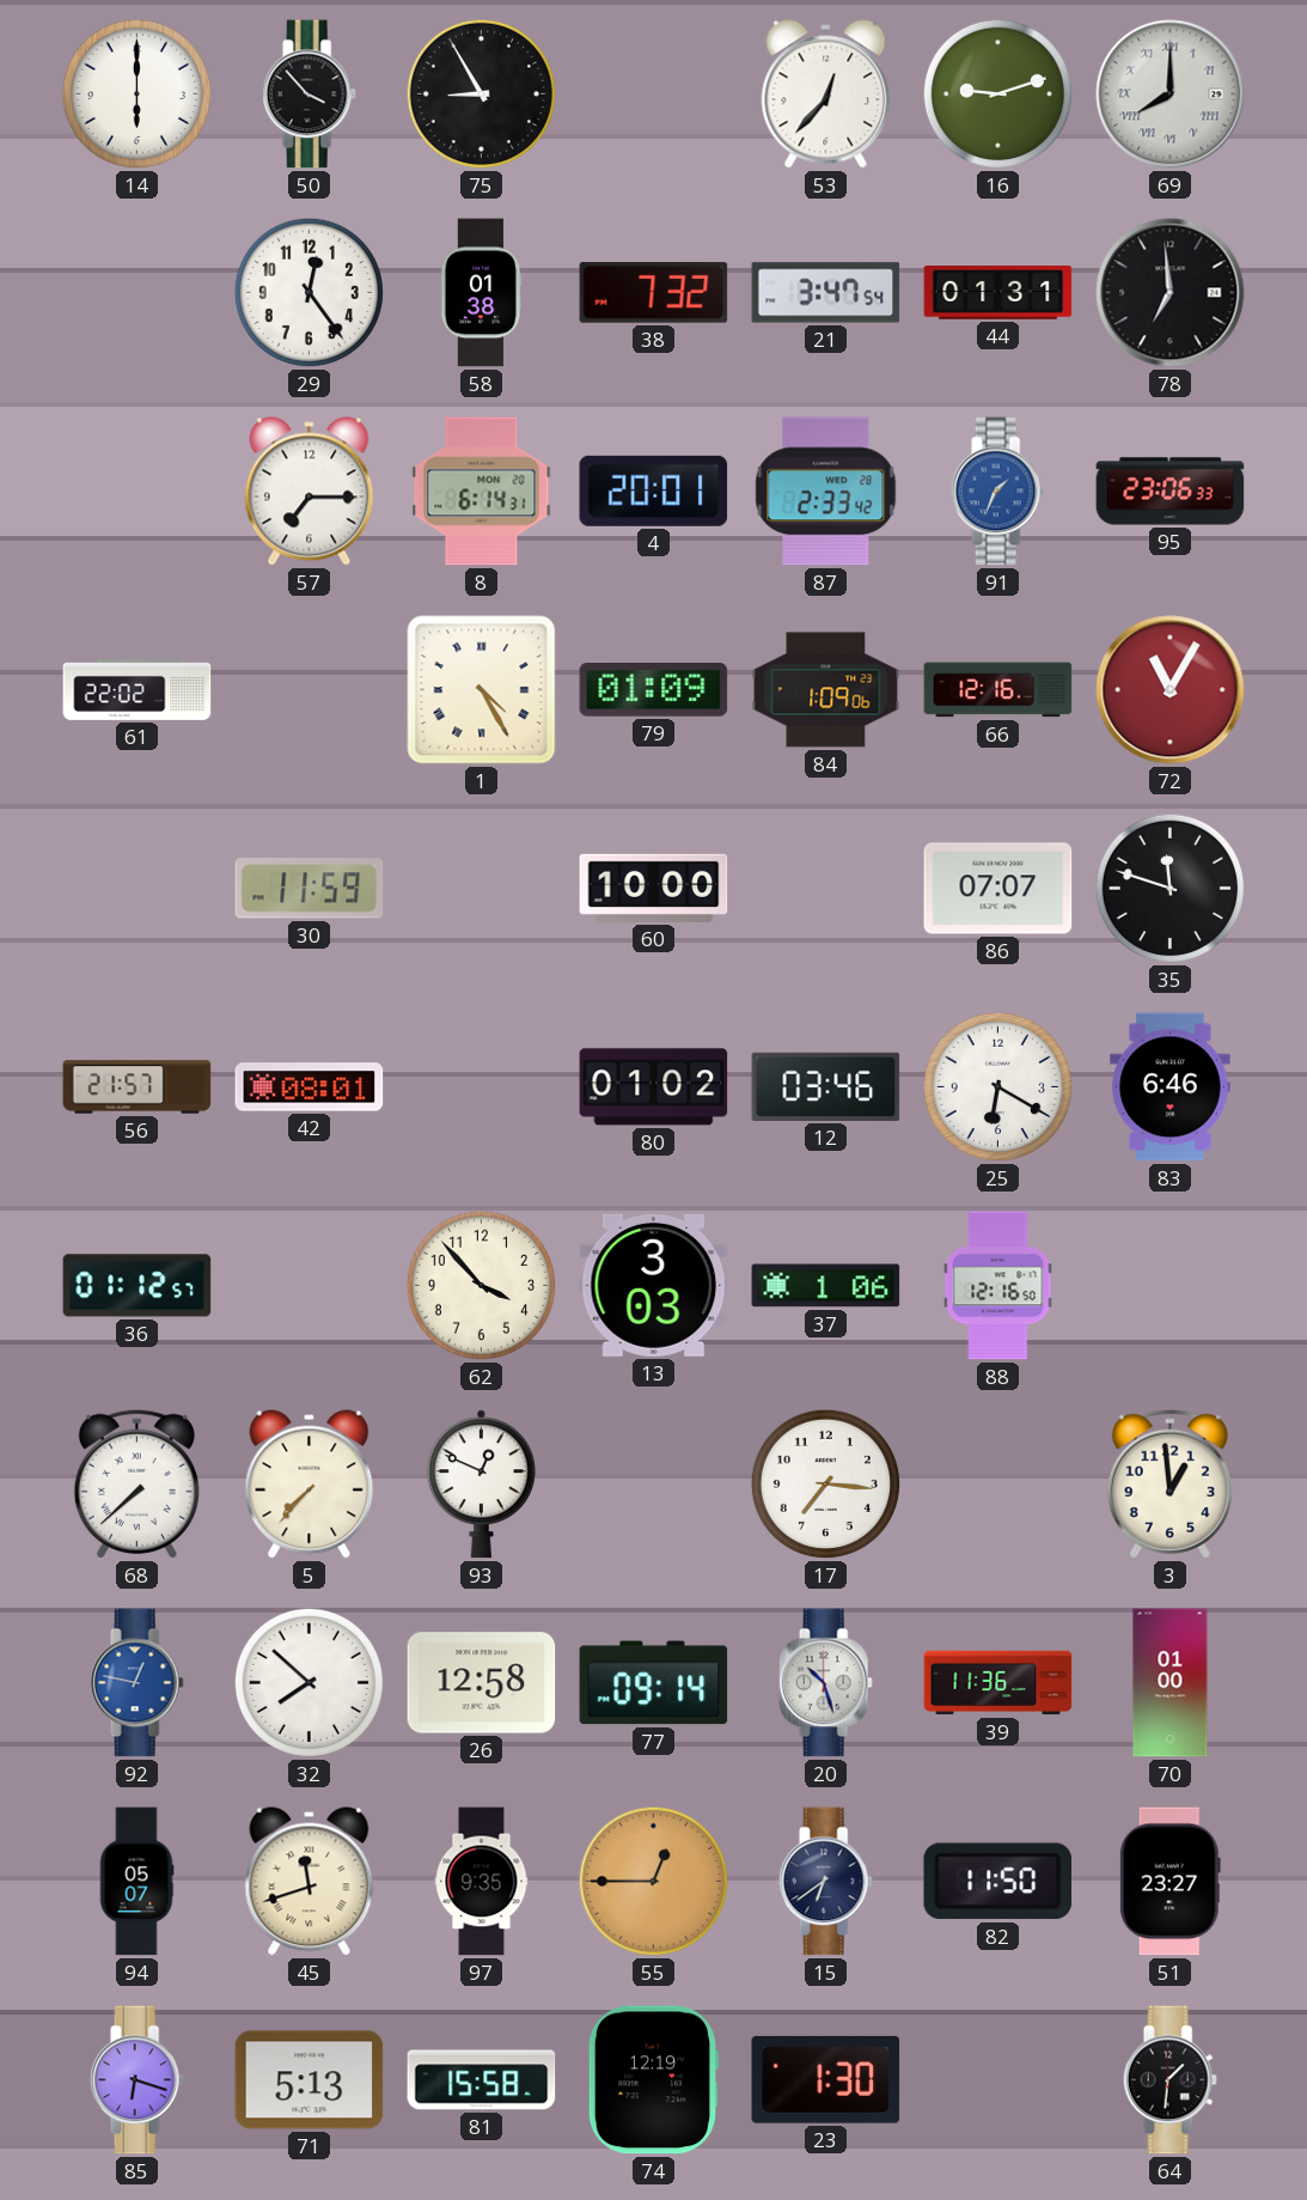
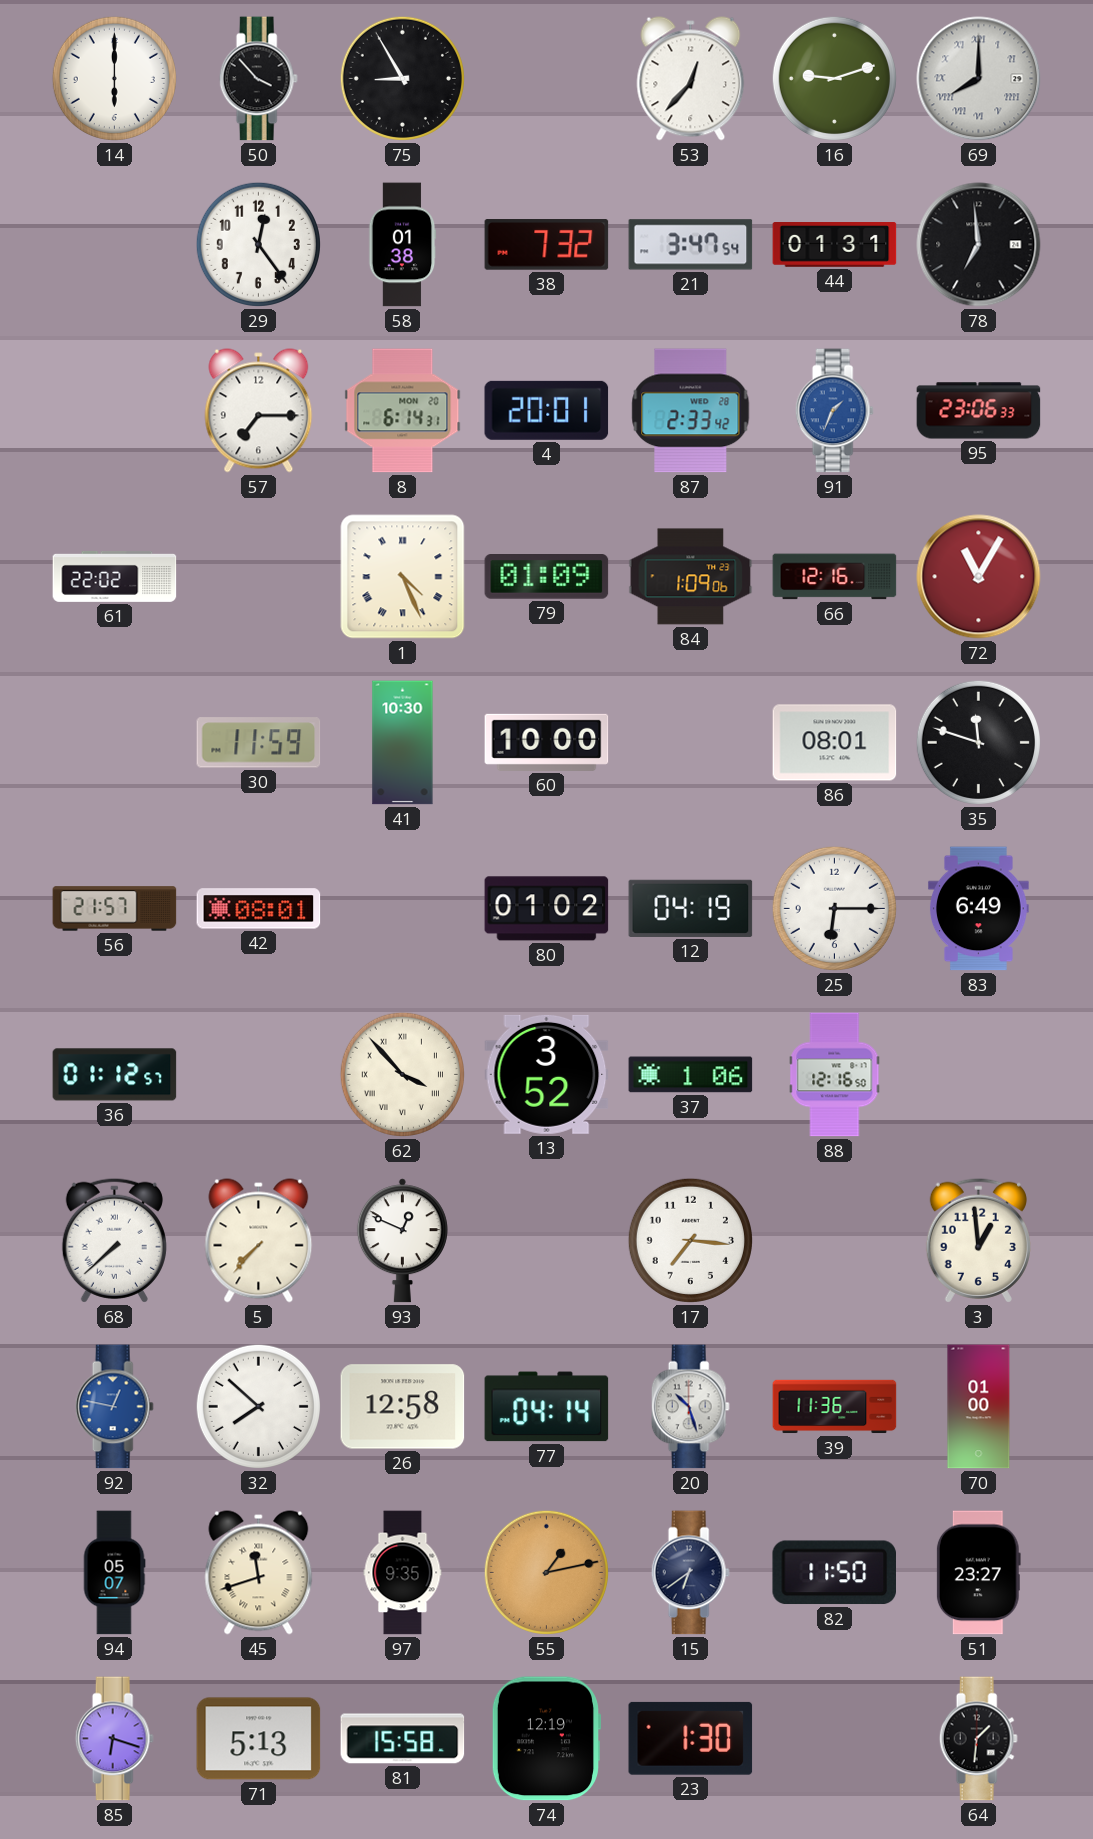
1: 4:25 -> 4:26 (403, 577)
41: none -> 10:30 (403, 743)
86: 07:07 -> 08:01 (835, 743)
12: 03:46 -> 04:19 (691, 908)
25: 6:20 -> 6:15 (834, 908)
83: 6:46 -> 6:49 (978, 909)
62 numerals: Arabic -> Roman (402, 1074)
13: 3:03 -> 3:52 (547, 1074)
77: 09:14 -> 04:14 (547, 1407)
55: 12:45 -> 1:13 (546, 1572)
